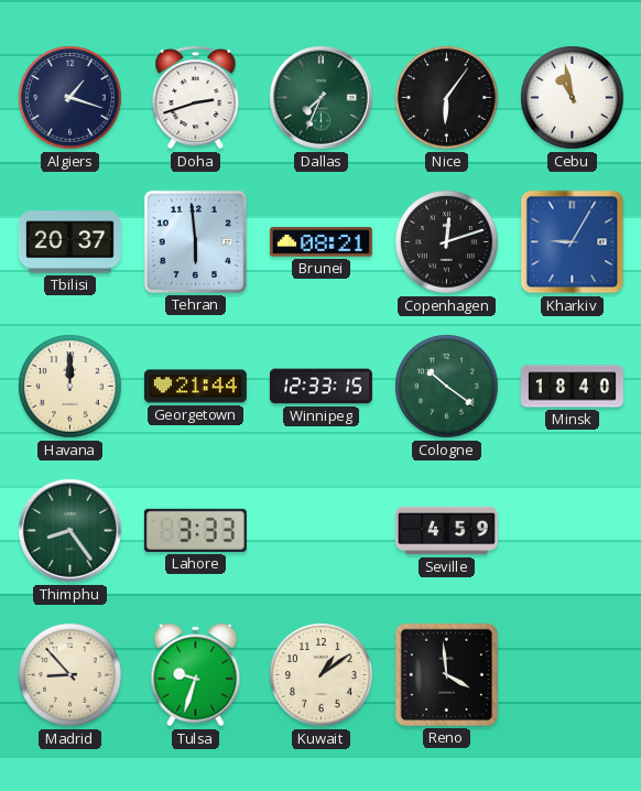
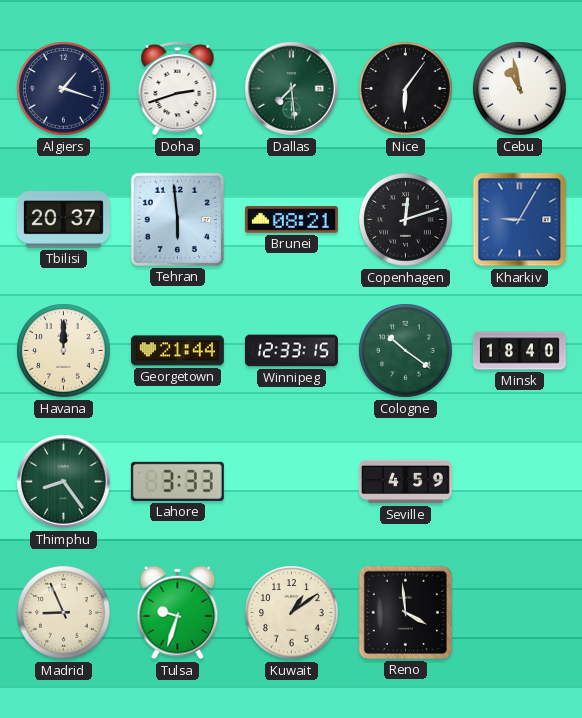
Dallas: 7:34 -> 7:29 (292, 89)
Madrid: 8:53 -> 8:56 (64, 613)
